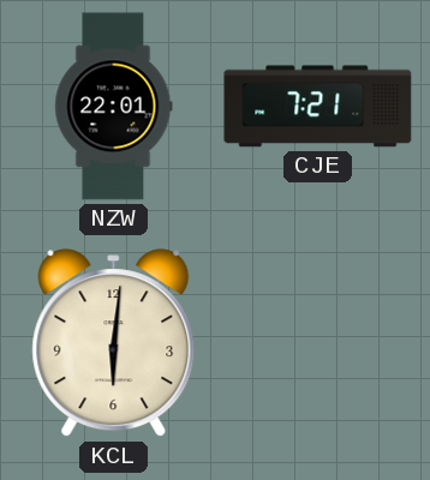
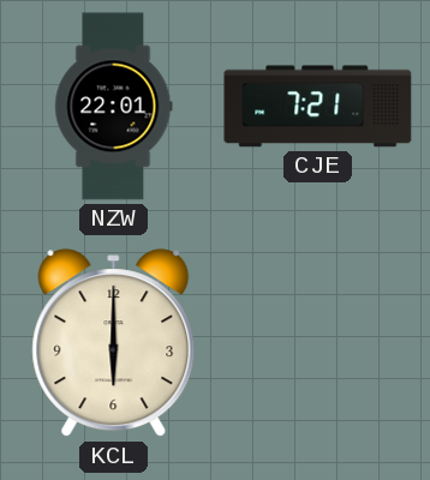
KCL: 6:01 -> 6:00 (114, 343)
